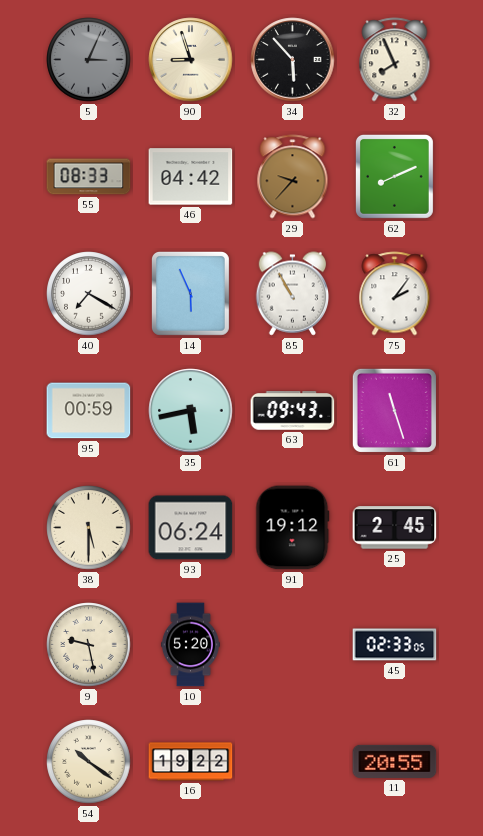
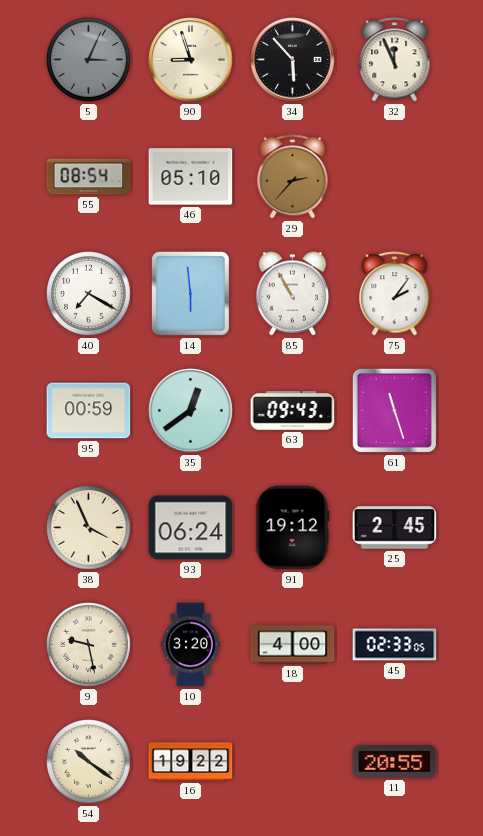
32: 7:56 -> 11:56 (395, 60)
55: 08:33 -> 08:54 (89, 177)
46: 04:42 -> 05:10 (191, 177)
29: 9:37 -> 2:37 (293, 177)
62: 8:11 -> none (394, 176)
14: 5:56 -> 5:59 (190, 293)
35: 5:43 -> 12:39 (191, 411)
38: 5:30 -> 3:56 (89, 528)
10: 5:20 -> 3:20 (190, 645)
18: none -> 4:00 (293, 645)
